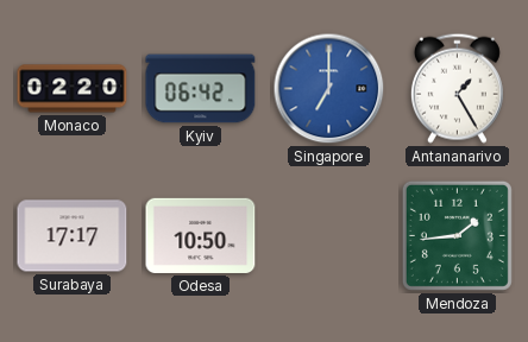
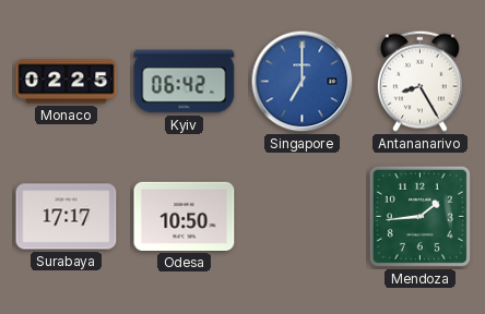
Monaco: 02:20 -> 02:25 (67, 82)
Antananarivo: 1:25 -> 8:25 (419, 81)
